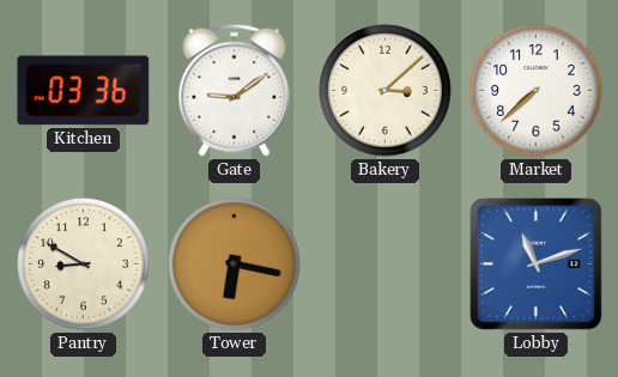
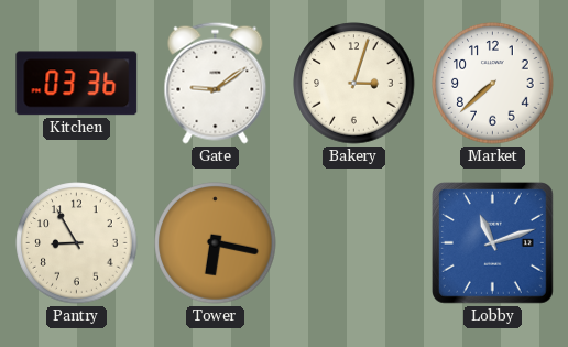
Bakery: 3:08 -> 3:03 (354, 84)
Pantry: 8:50 -> 8:55 (77, 243)
